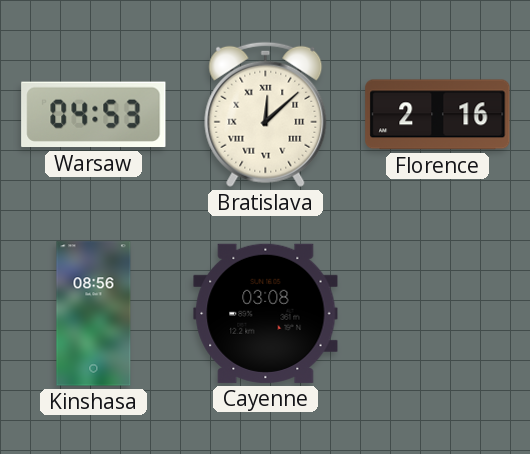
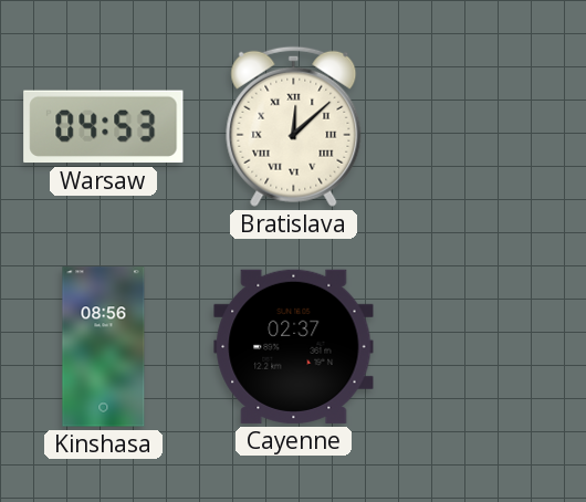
Florence: 2:16 -> none (438, 115)
Cayenne: 03:08 -> 02:37 (294, 346)
